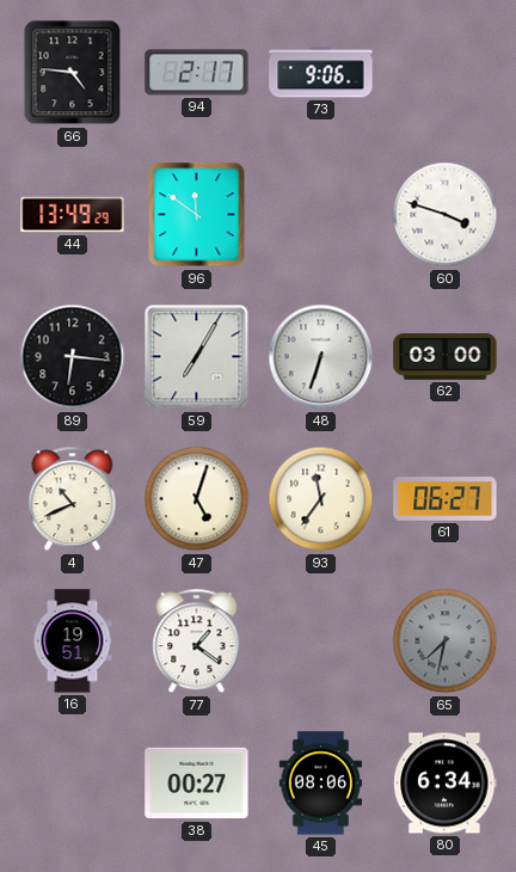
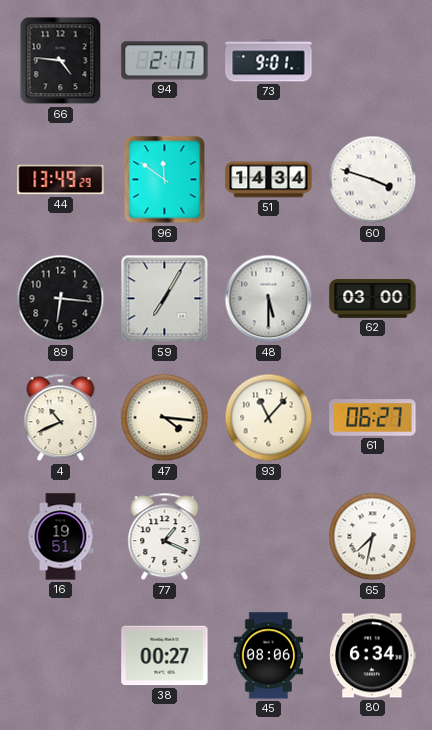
73: 9:06 -> 9:01 (269, 61)
51: none -> 14:34 (269, 180)
48: 6:33 -> 5:30 (269, 299)
47: 5:03 -> 4:16 (165, 418)
93: 11:36 -> 11:07 (269, 418)
77: 1:21 -> 1:19 (165, 537)
65 dial: grey -> white (373, 537)
